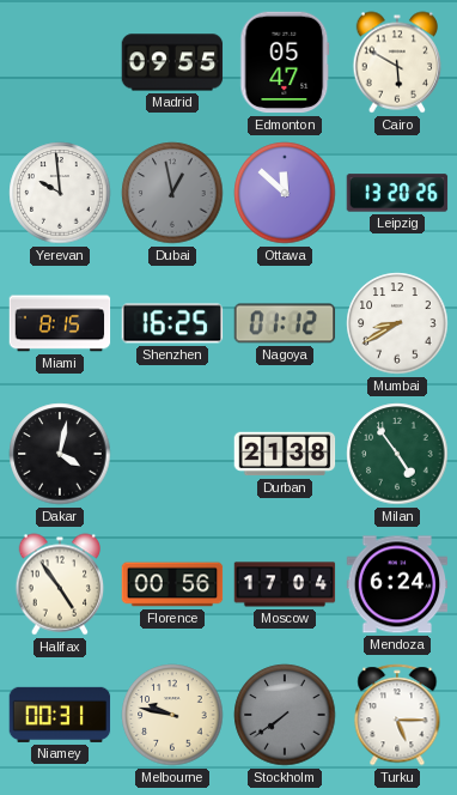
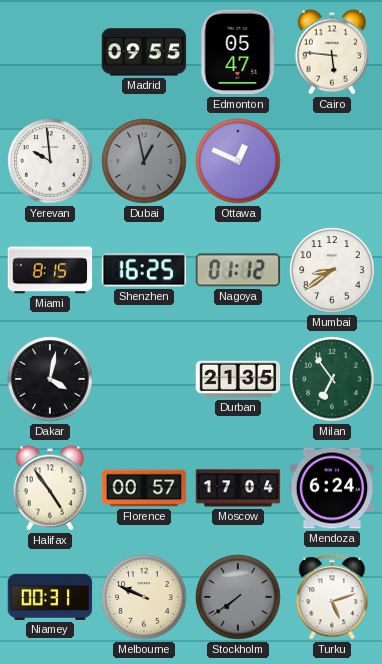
Cairo: 5:50 -> 5:46 (332, 52)
Ottawa: 11:52 -> 12:49 (238, 161)
Leipzig: 13:20 -> none (397, 193)
Mumbai: 8:40 -> 8:39 (332, 270)
Durban: 21:38 -> 21:35 (238, 379)
Milan: 4:54 -> 6:54 (332, 379)
Florence: 00:56 -> 00:57 (144, 488)
Melbourne: 9:47 -> 9:49 (144, 597)
Turku: 5:15 -> 5:12 (332, 597)
